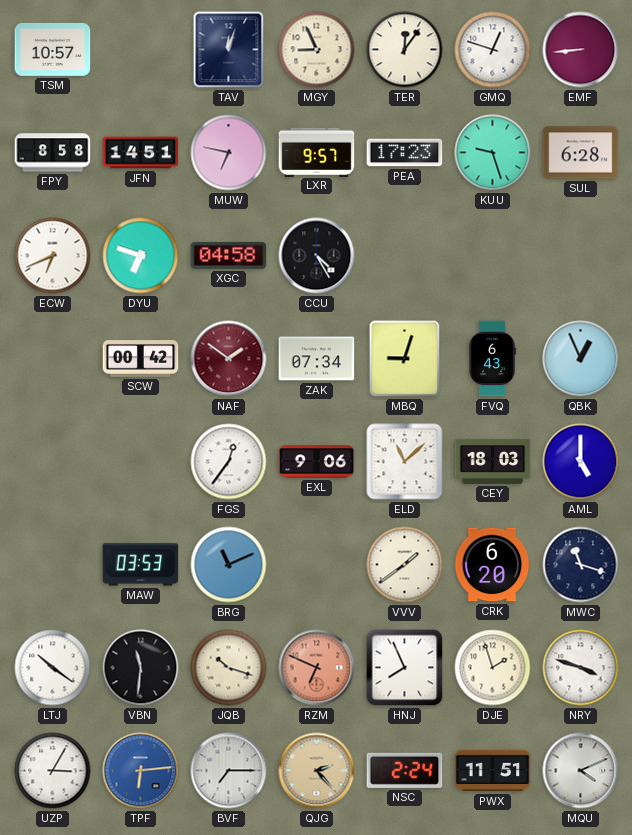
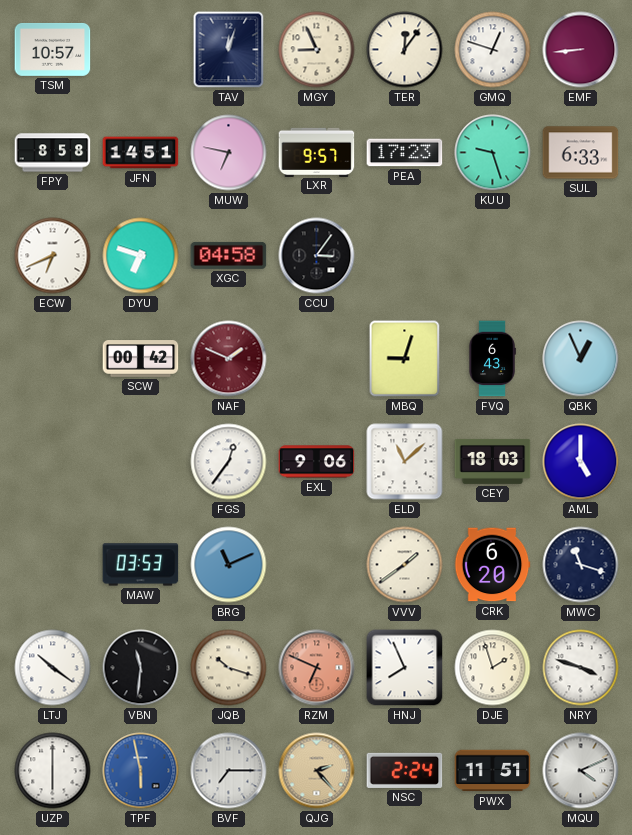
SUL: 6:28 -> 6:33 (581, 153)
CCU: 4:25 -> 3:06 (317, 256)
NAF: 1:51 -> 1:49 (229, 359)
ZAK: 07:34 -> none (317, 359)
UZP: 3:05 -> 6:00 (53, 771)
TPF: 6:14 -> 5:58 (141, 771)
